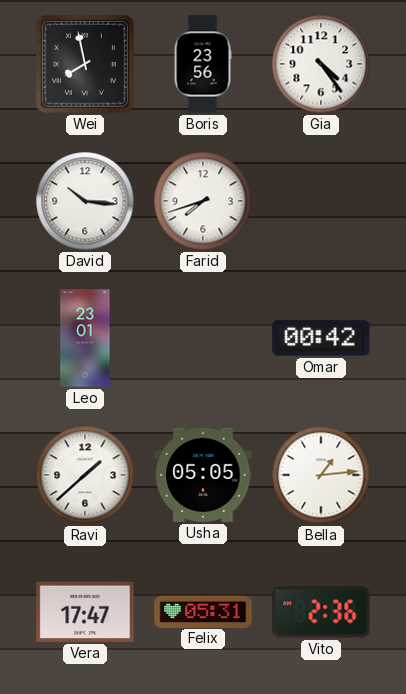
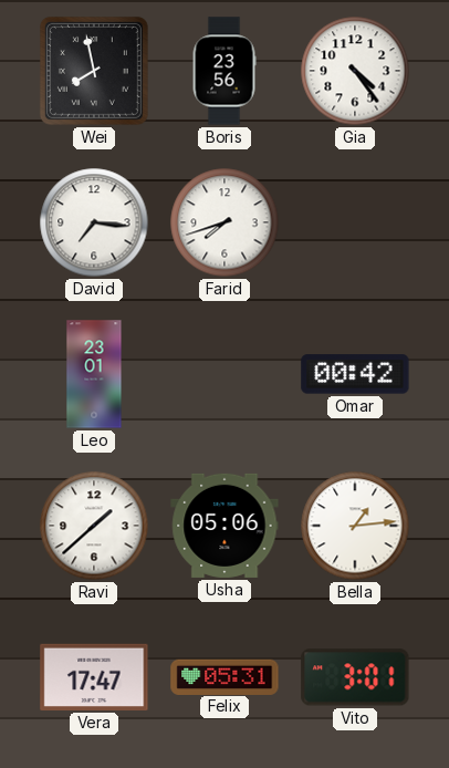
David: 10:16 -> 7:16 (94, 222)
Usha: 05:05 -> 05:06 (224, 526)
Vito: 2:36 -> 3:01 (355, 677)
